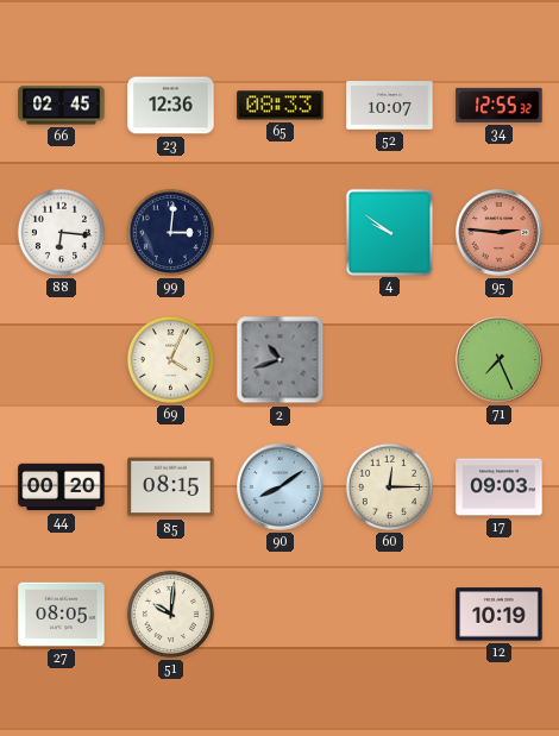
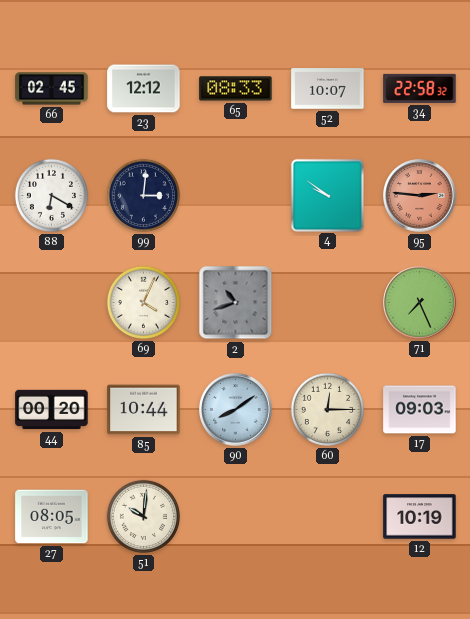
23: 12:36 -> 12:12 (144, 89)
34: 12:55 -> 22:58 (420, 88)
88: 6:16 -> 6:20 (51, 195)
85: 08:15 -> 10:44 (144, 410)
